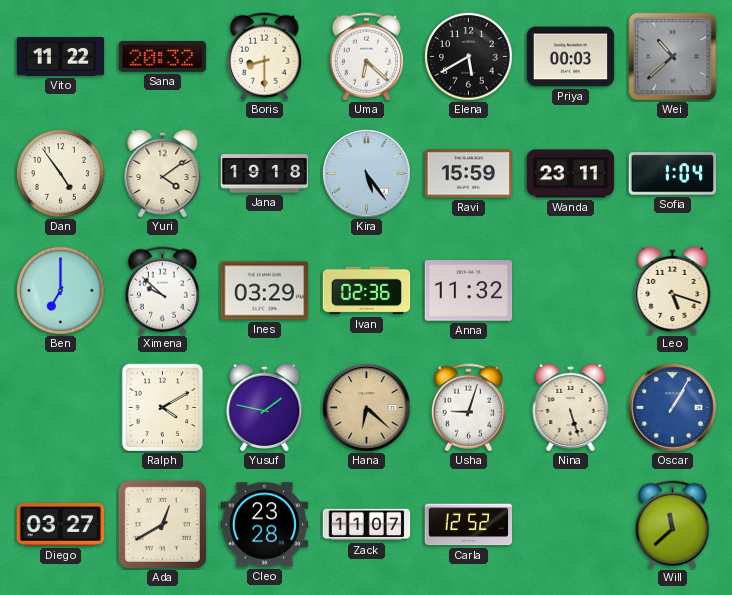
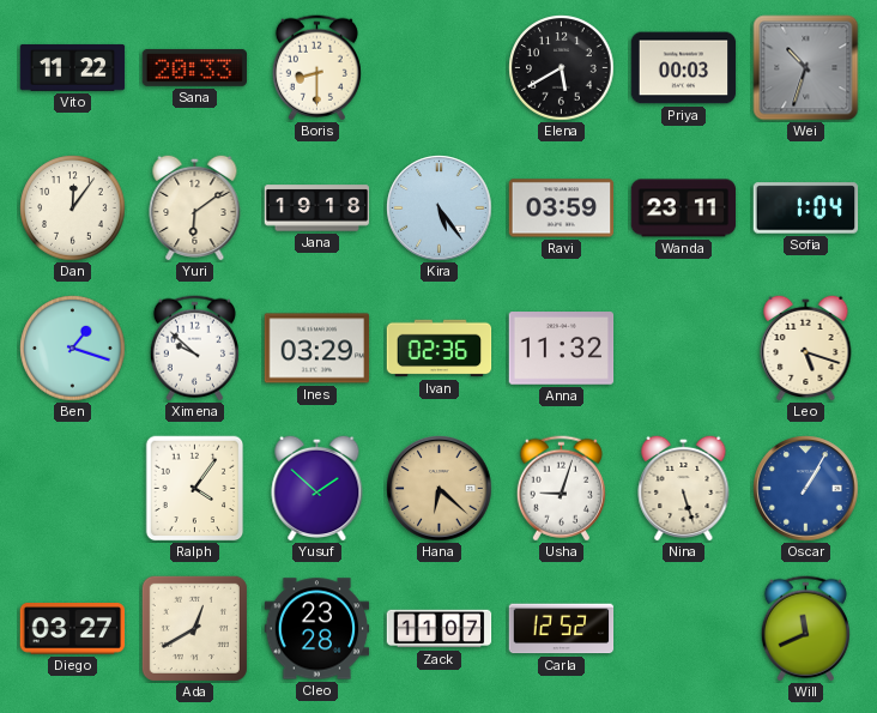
Sana: 20:32 -> 20:33 (195, 68)
Uma: 6:22 -> none (366, 57)
Wei: 10:38 -> 10:33 (806, 68)
Dan: 4:54 -> 12:06 (73, 209)
Yuri: 4:09 -> 6:09 (195, 207)
Ravi: 15:59 -> 03:59 (562, 209)
Ben: 7:00 -> 1:18 (73, 349)
Ralph: 4:10 -> 4:06 (195, 489)
Yusuf: 1:47 -> 1:52 (317, 488)
Will: 11:38 -> 11:41 (805, 629)
